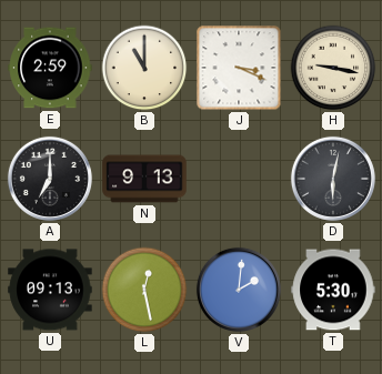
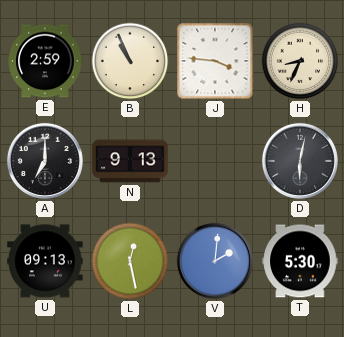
B: 11:00 -> 10:56 (130, 61)
J: 3:19 -> 3:46 (215, 61)
H: 9:17 -> 8:34 (300, 61)
